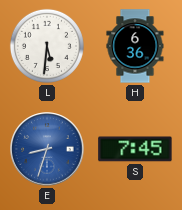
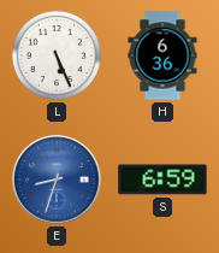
L: 5:31 -> 5:26 (57, 55)
S: 7:45 -> 6:59 (162, 180)
